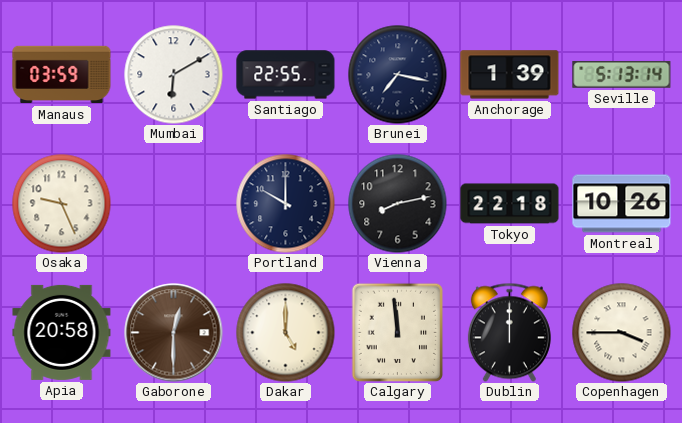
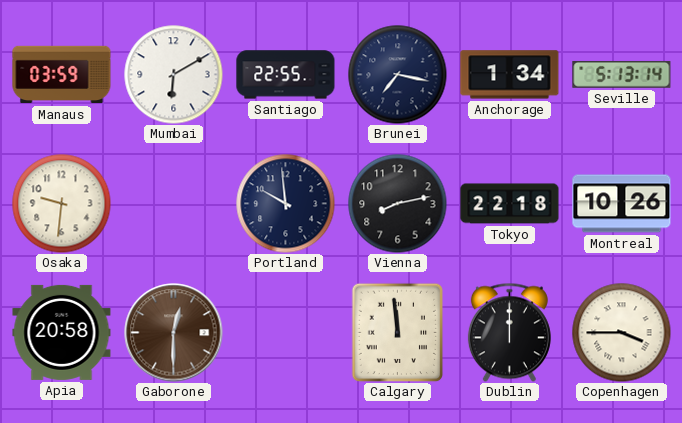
Anchorage: 1:39 -> 1:34 (510, 75)
Osaka: 9:26 -> 9:31 (62, 204)
Portland: 10:00 -> 9:59 (286, 204)
Dakar: 5:00 -> none (286, 333)
